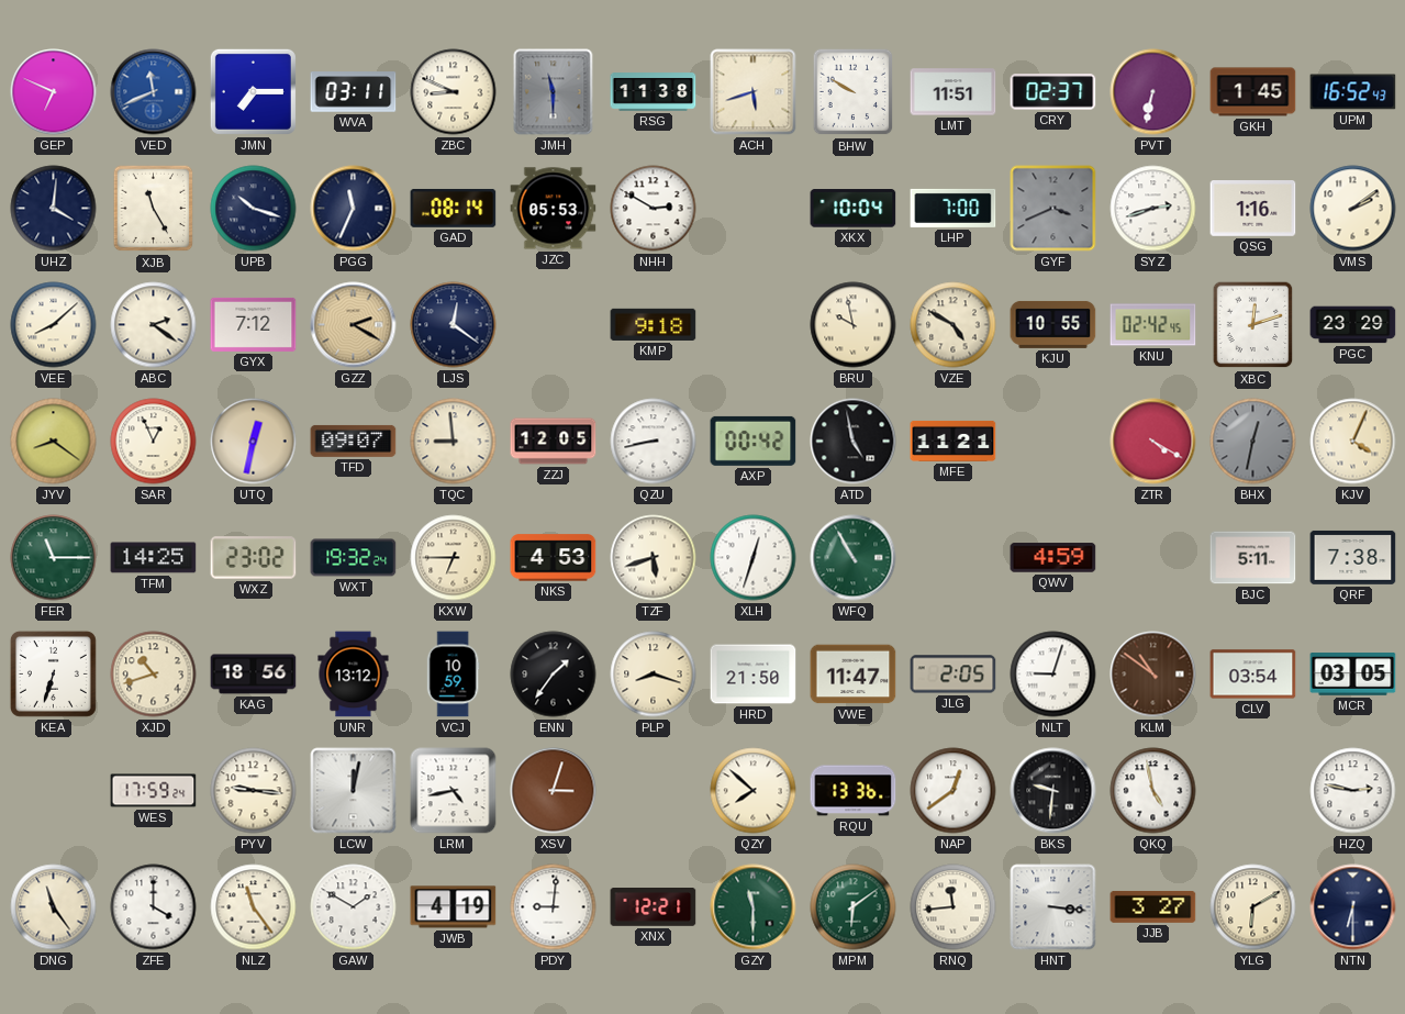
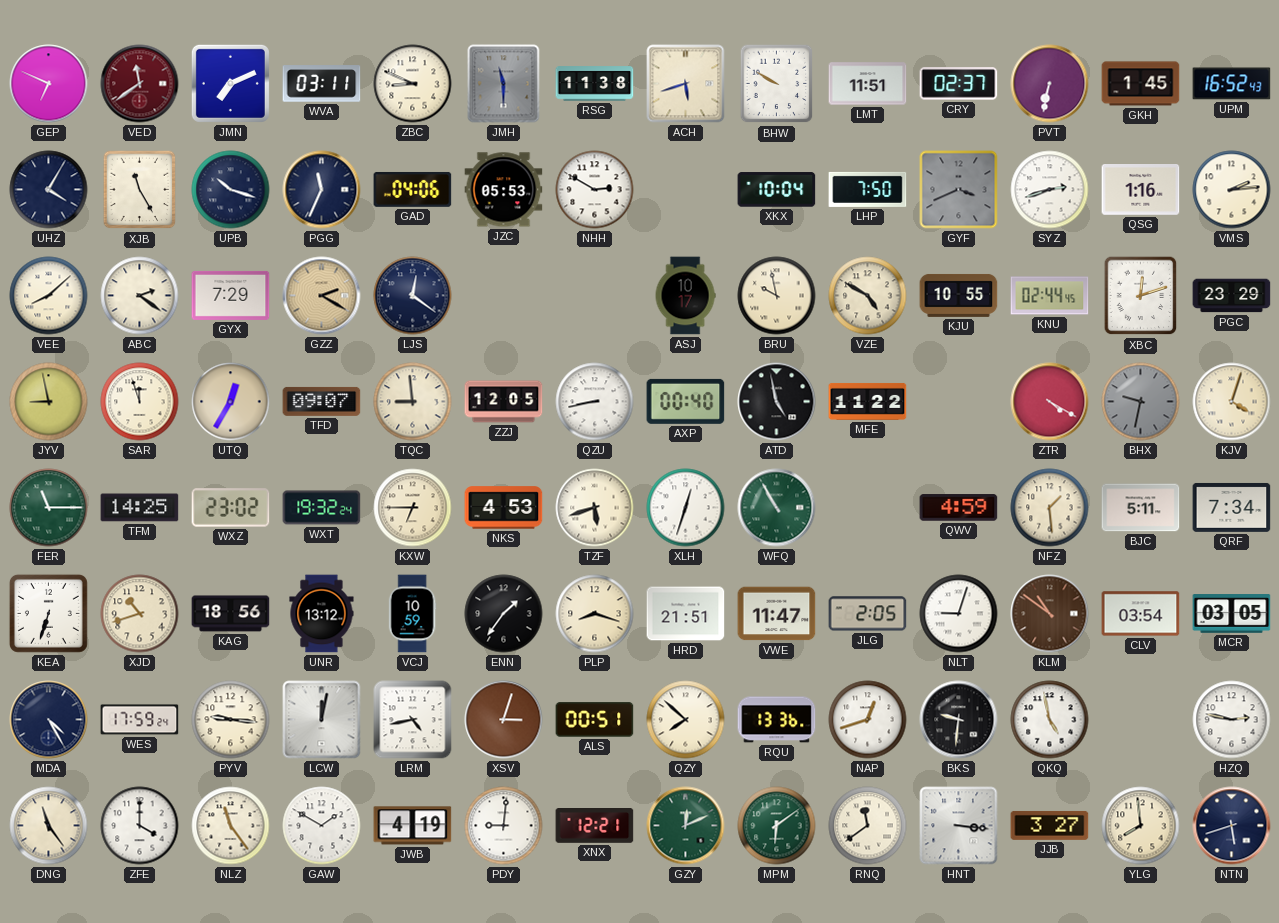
VED: 11:41 -> 11:39 (140, 84)
VED dial: blue -> burgundy (140, 84)
JMN: 7:15 -> 7:11 (230, 83)
UHZ: 4:01 -> 4:05 (49, 190)
GAD: 08:14 -> 04:06 (413, 189)
LHP: 7:00 -> 7:50 (868, 189)
VMS: 2:09 -> 2:14 (1232, 190)
GYX: 7:12 -> 7:29 (231, 295)
KMP: 9:18 -> none (654, 324)
ASJ: none -> 10:17 (685, 296)
KNU: 02:42 -> 02:44 (1050, 296)
JYV: 8:21 -> 8:58 (49, 402)
SAR: 12:56 -> 11:57 (140, 402)
UTQ: 12:32 -> 12:35 (231, 402)
AXP: 00:42 -> 00:40 (686, 401)
MFE: 11:21 -> 11:22 (868, 401)
BHX: 12:32 -> 9:32 (1141, 402)
KJV: 4:04 -> 4:03 (1232, 402)
NFZ: none -> 1:29 (1050, 508)
QRF: 7:38 -> 7:34 (1232, 508)
HRD: 21:50 -> 21:51 (686, 614)
MDA: none -> 4:25 (49, 720)
ALS: none -> 00:51 (595, 720)
NAP: 12:39 -> 12:42 (868, 720)
GZY: 11:30 -> 12:11 (686, 826)
RNQ: 11:44 -> 11:39 (868, 826)
YLG: 6:10 -> 7:59 (1141, 826)
NTN: 6:30 -> 5:42 (1232, 826)
